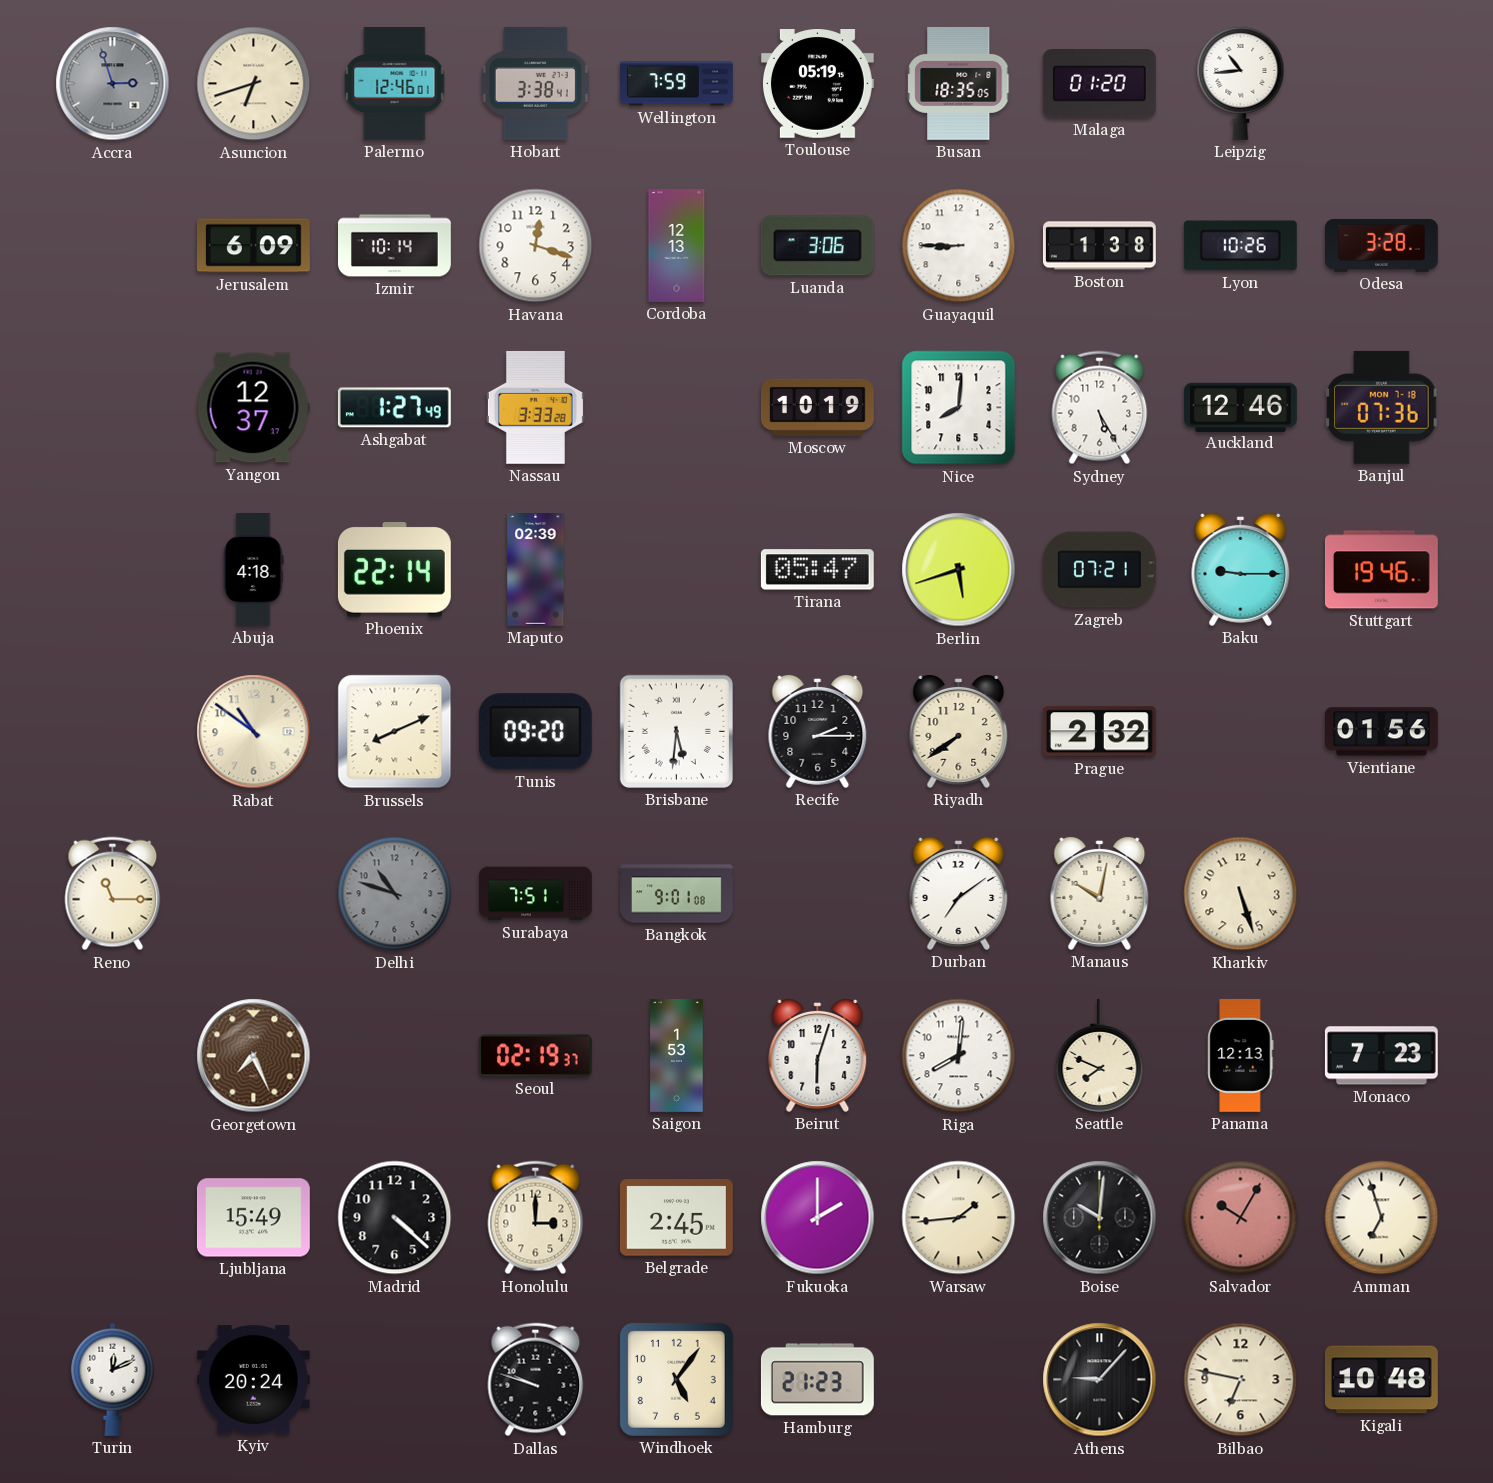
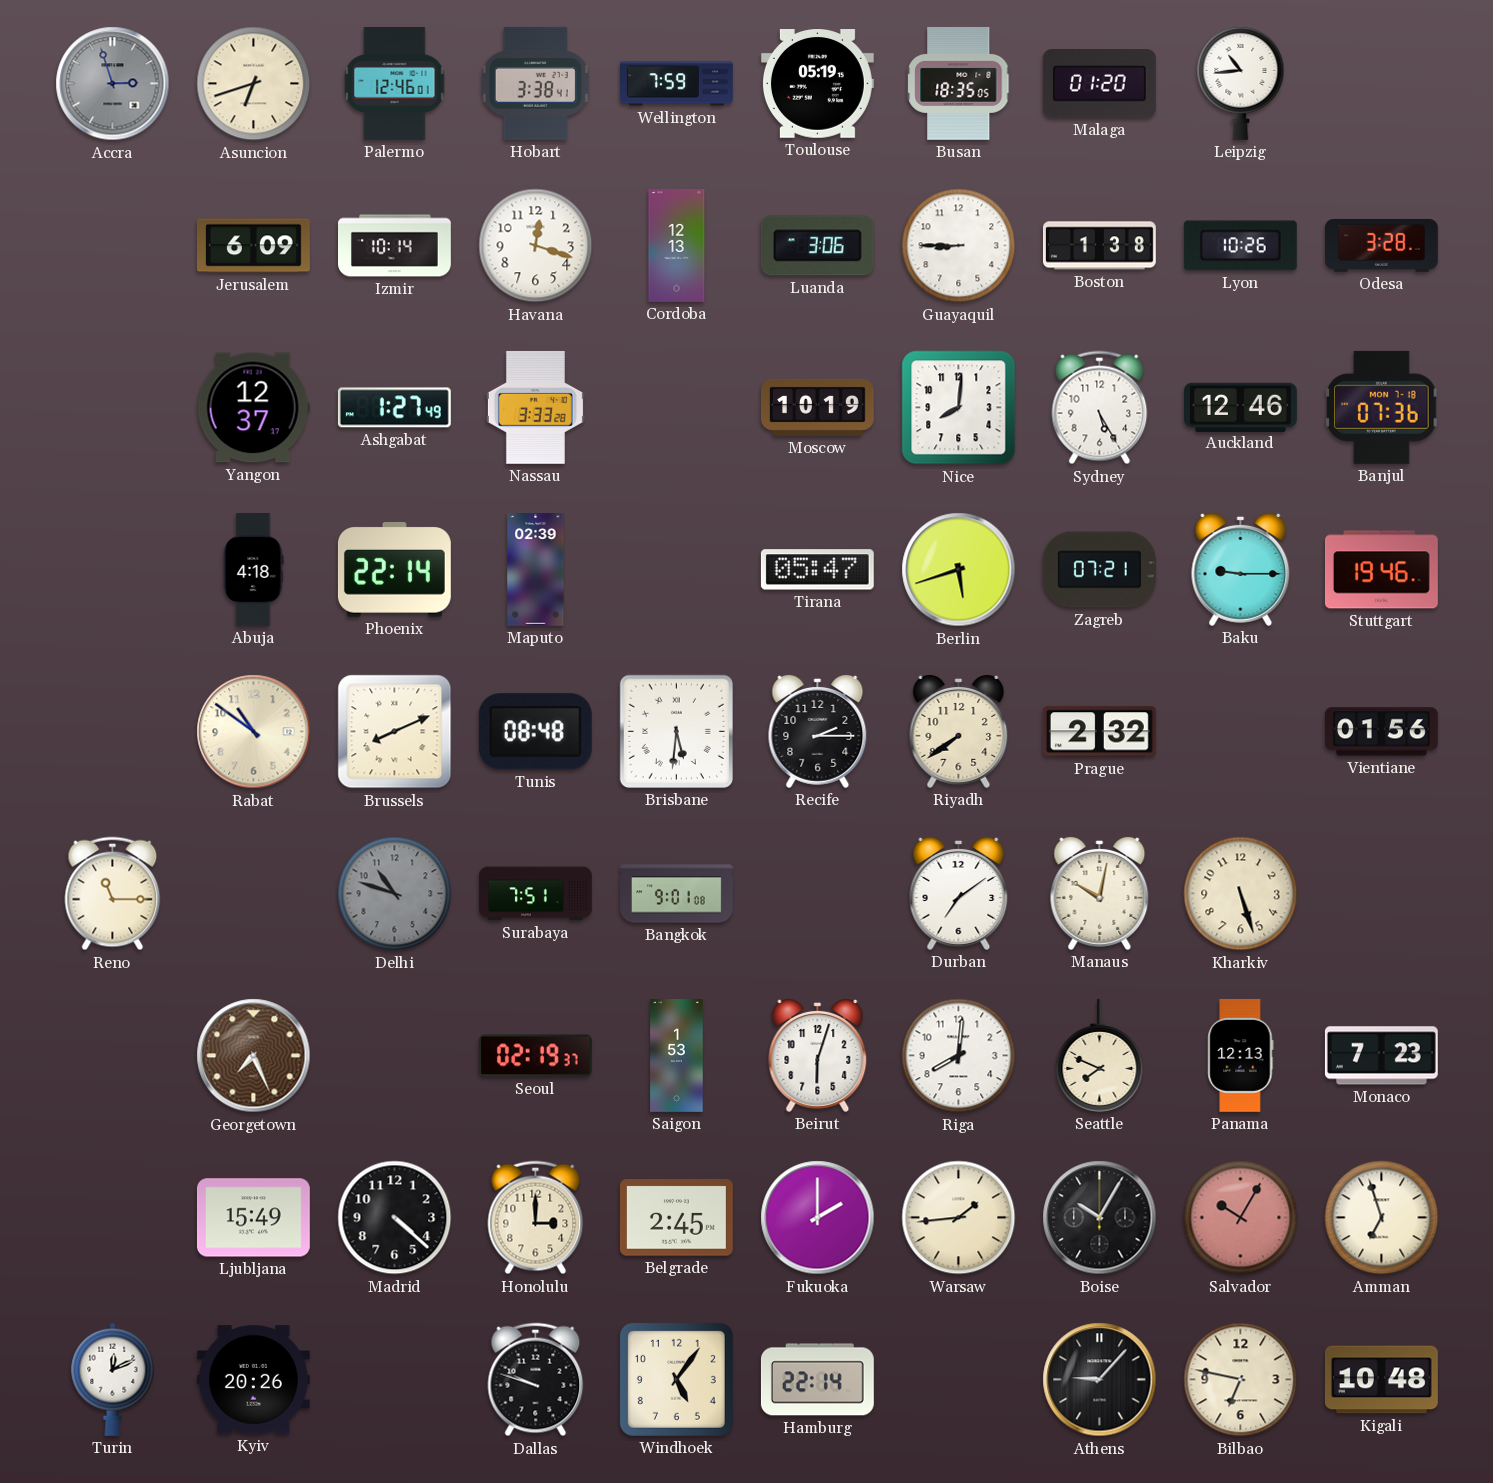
Tunis: 09:20 -> 08:48 (535, 732)
Boise: 10:01 -> 10:05 (1100, 1218)
Kyiv: 20:24 -> 20:26 (253, 1380)
Hamburg: 21:23 -> 22:14 (817, 1380)
